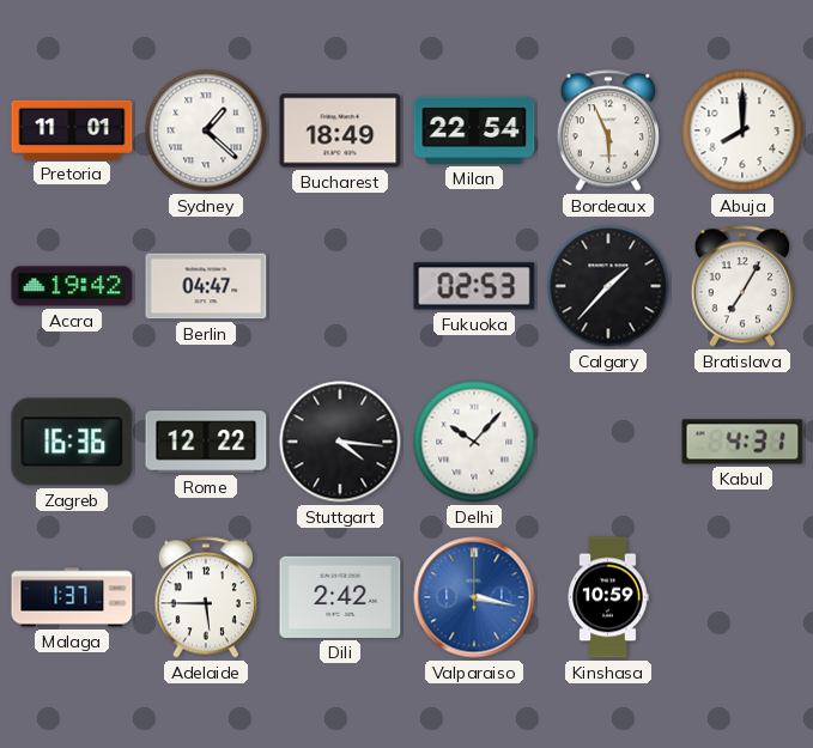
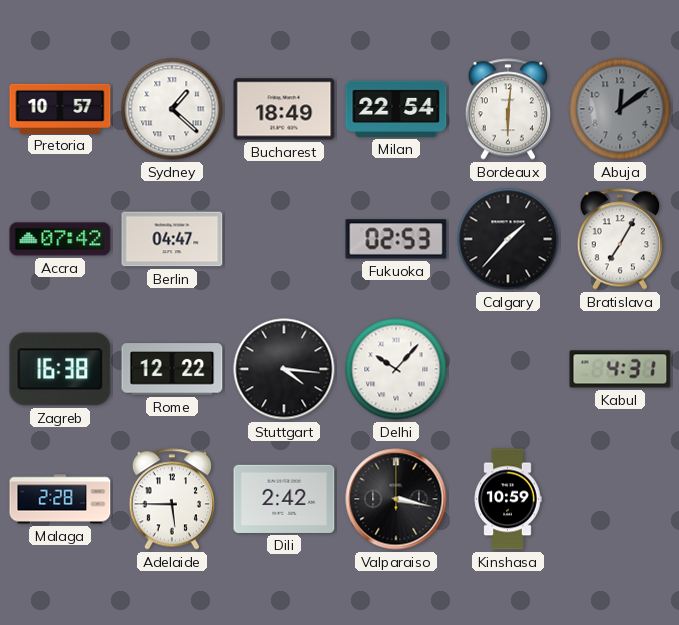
Pretoria: 11:01 -> 10:57 (60, 108)
Bordeaux: 5:56 -> 6:01 (507, 109)
Abuja: 8:00 -> 12:09 (620, 109)
Abuja dial: white -> grey (620, 109)
Accra: 19:42 -> 07:42 (60, 239)
Zagreb: 16:36 -> 16:38 (60, 369)
Malaga: 1:37 -> 2:28 (60, 499)
Valparaiso dial: blue -> black (396, 499)
